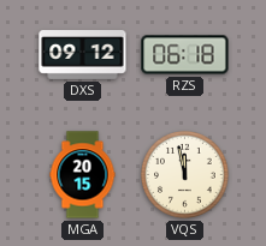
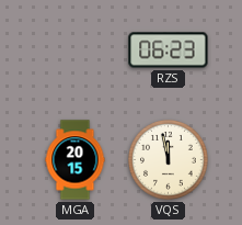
DXS: 09:12 -> none (83, 55)
RZS: 06:18 -> 06:23 (169, 50)
